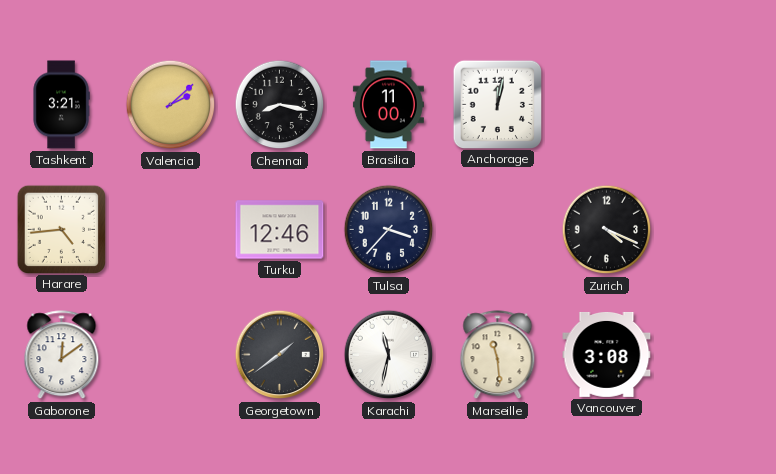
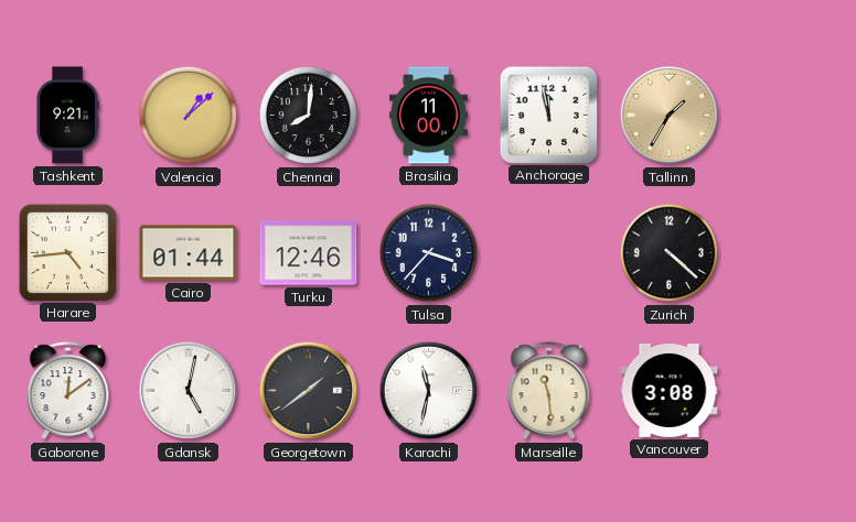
Tashkent: 3:21 -> 9:21 (67, 116)
Valencia: 2:08 -> 1:08 (189, 116)
Chennai: 8:17 -> 8:01 (309, 116)
Anchorage: 12:02 -> 11:58 (548, 115)
Tallinn: none -> 1:35 (670, 116)
Cairo: none -> 01:44 (189, 253)
Zurich: 4:19 -> 4:22 (670, 253)
Gdansk: none -> 5:02 (189, 391)
